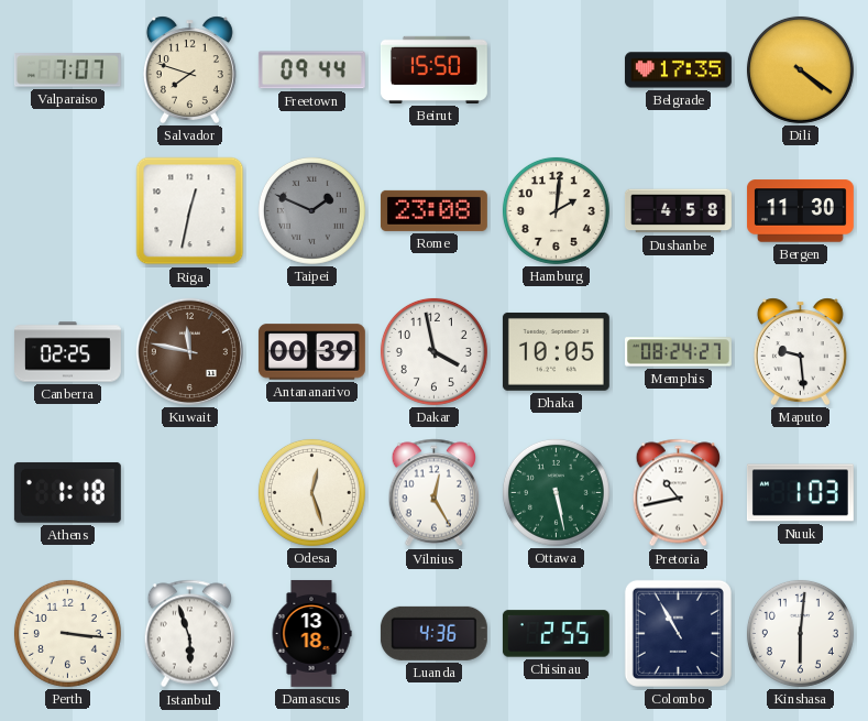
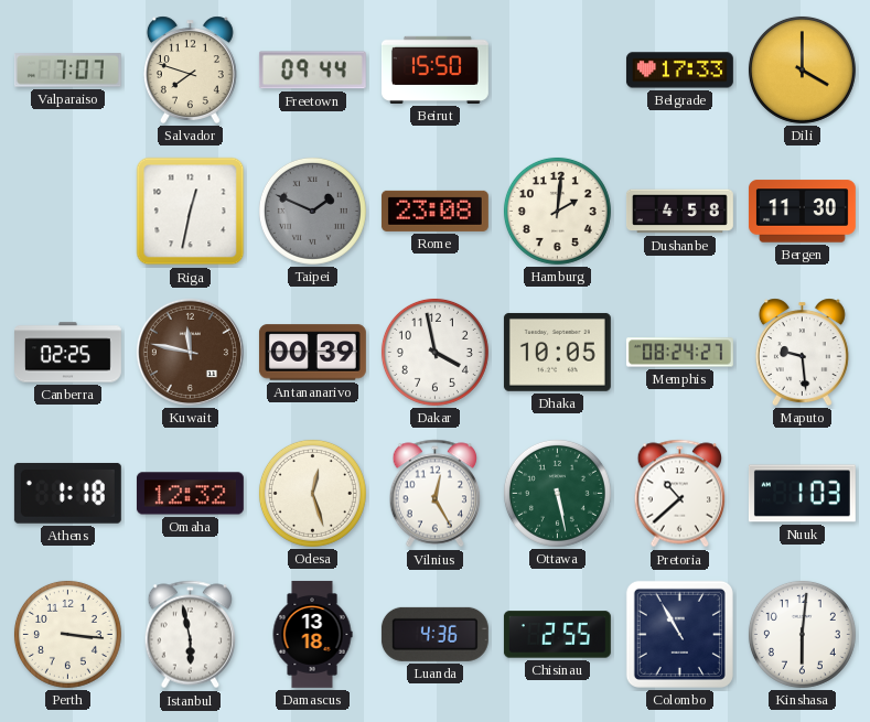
Belgrade: 17:35 -> 17:33 (679, 71)
Dili: 4:21 -> 4:00 (802, 69)
Omaha: none -> 12:32 (190, 494)
Pretoria: 10:43 -> 10:38 (679, 494)
Istanbul: 5:57 -> 5:58 (190, 635)
